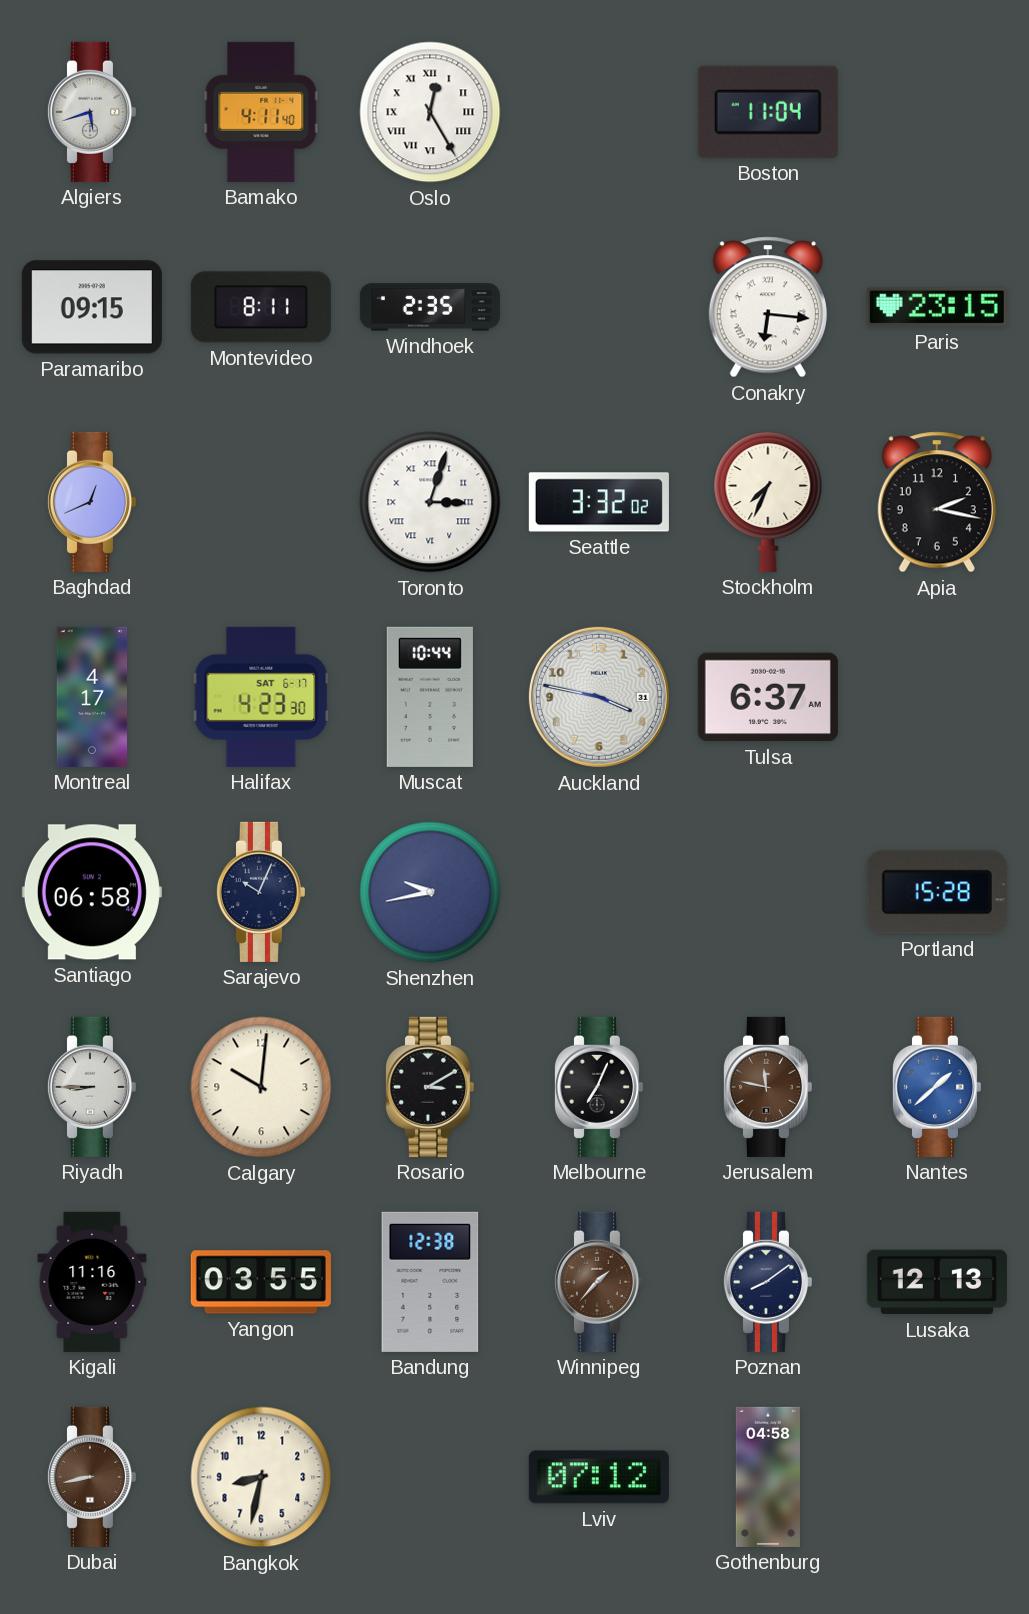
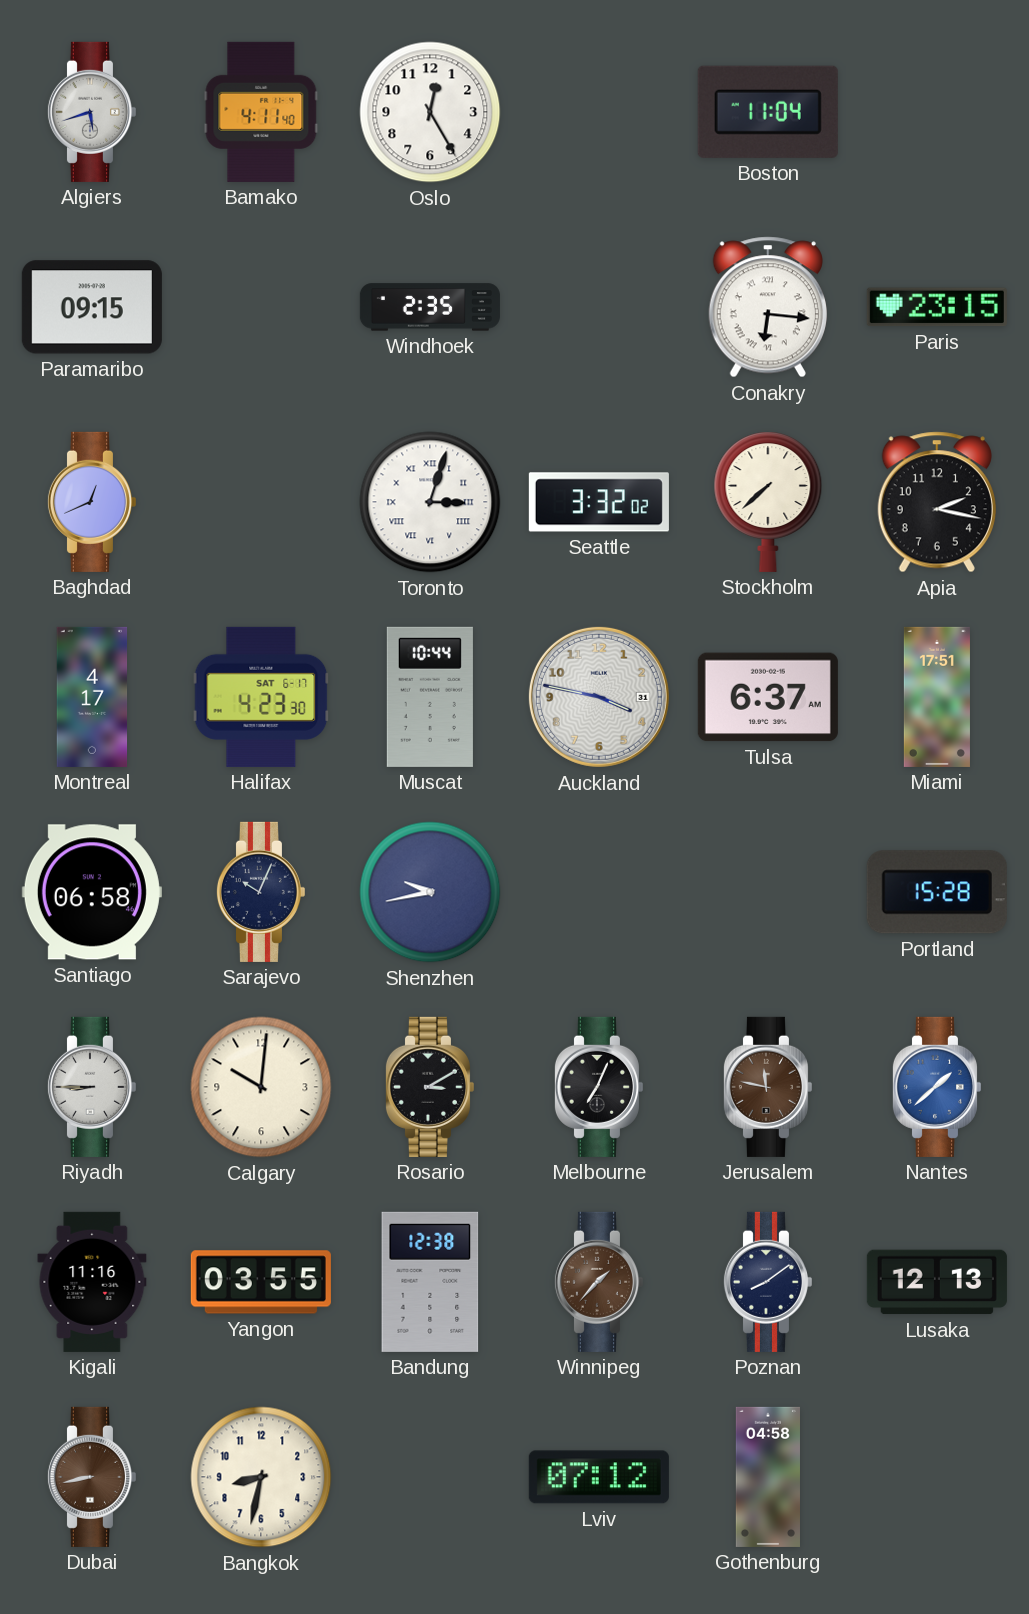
Oslo numerals: Roman -> Arabic (430, 112)
Montevideo: 8:11 -> none (261, 307)
Stockholm: 7:34 -> 7:38 (768, 502)
Miami: none -> 17:51 (937, 697)
